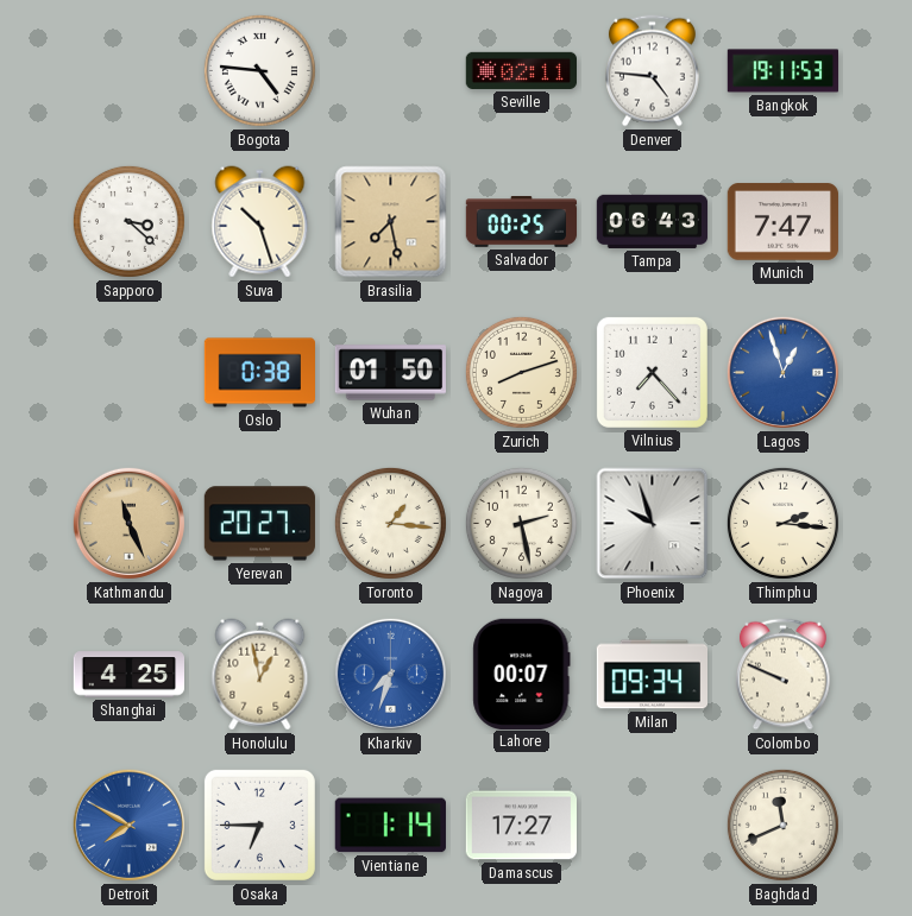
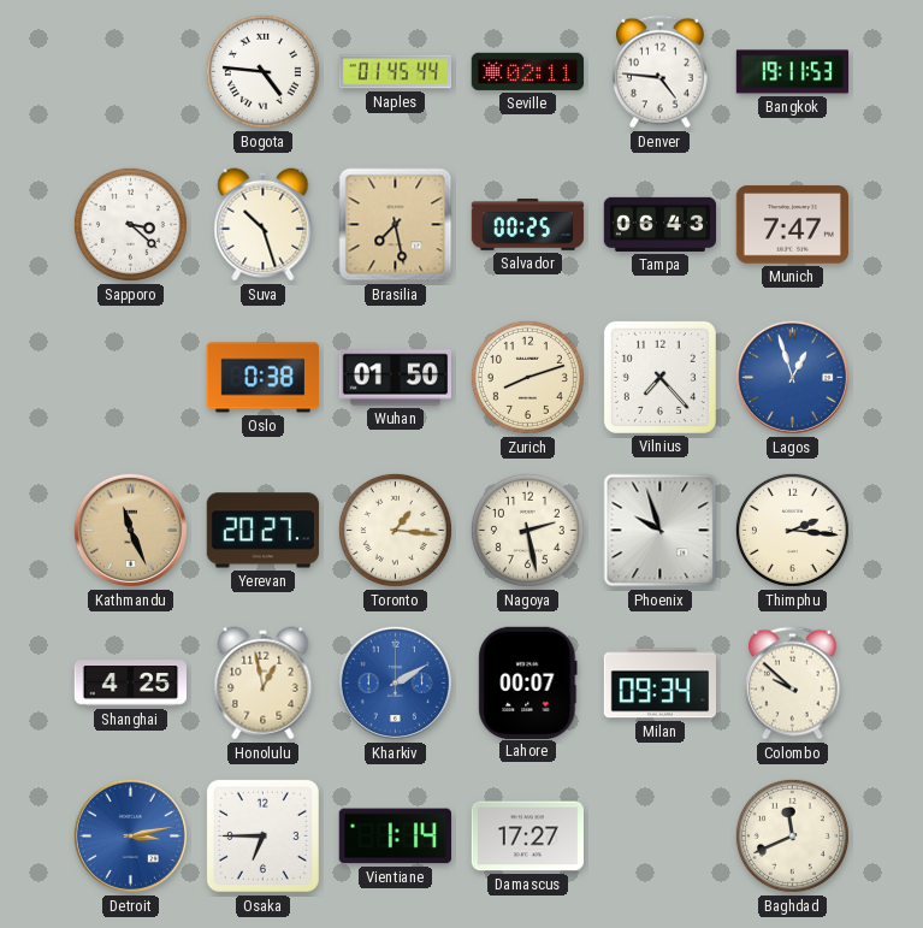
Naples: none -> 01:45 (396, 72)
Kharkiv: 7:33 -> 2:10 (395, 682)
Colombo: 9:49 -> 9:52 (793, 684)
Detroit: 7:50 -> 3:13 (130, 835)
